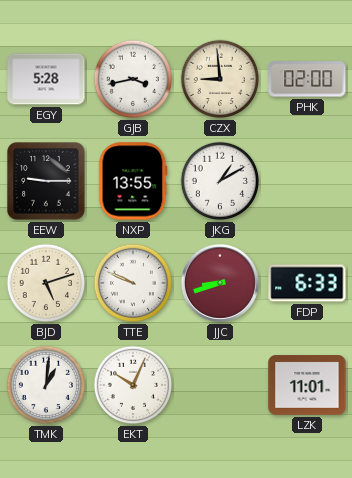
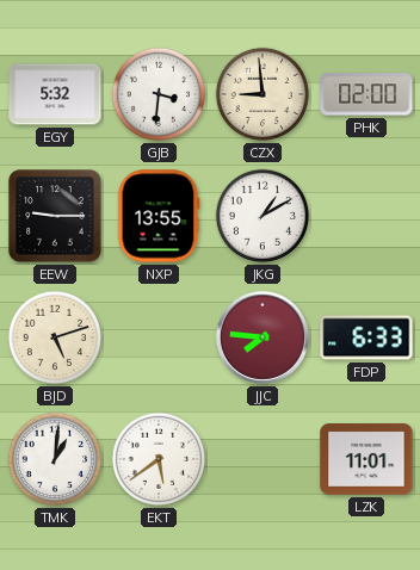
EGY: 5:28 -> 5:32 (55, 94)
GJB: 3:43 -> 3:31 (159, 94)
TTE: 9:49 -> none (133, 283)
JJC: 8:42 -> 7:46 (262, 337)
EKT: 10:04 -> 5:39 (159, 459)
